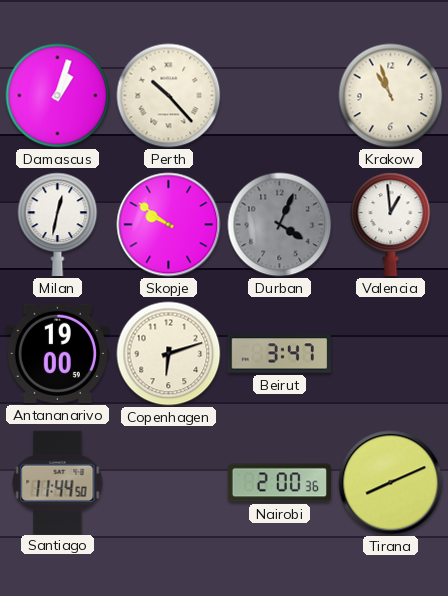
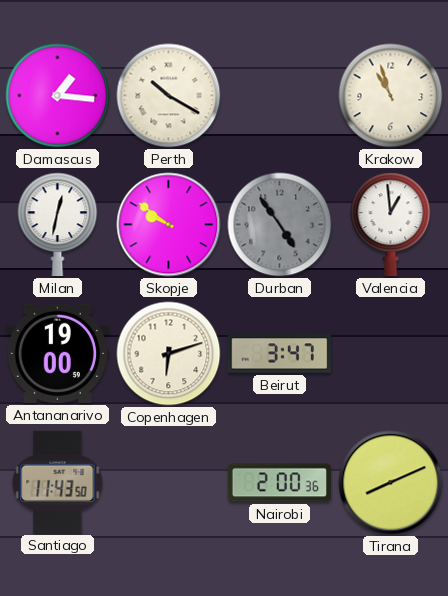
Damascus: 1:03 -> 1:16 (58, 96)
Perth: 10:23 -> 10:20 (169, 96)
Durban: 4:04 -> 4:54 (280, 225)
Santiago: 11:44 -> 11:43 (58, 482)
